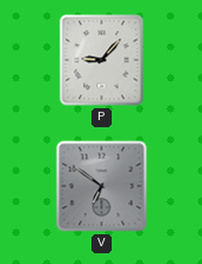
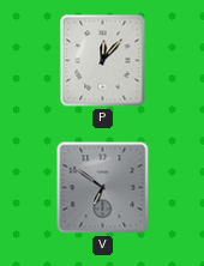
P: 9:07 -> 12:07 (103, 61)
